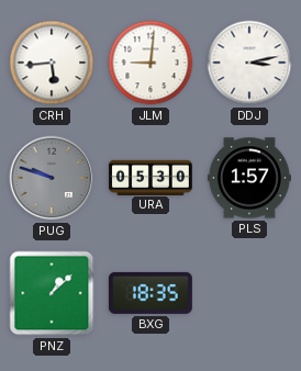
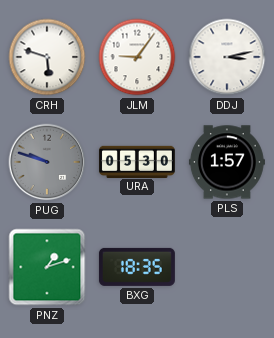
CRH: 5:44 -> 5:48 (47, 57)
JLM: 9:01 -> 9:06 (137, 57)
PNZ: 1:08 -> 1:12 (47, 267)
